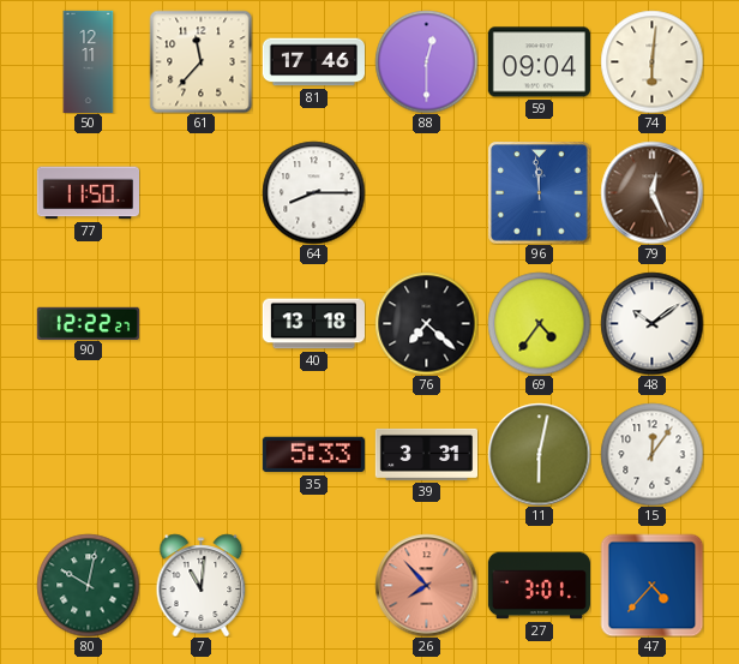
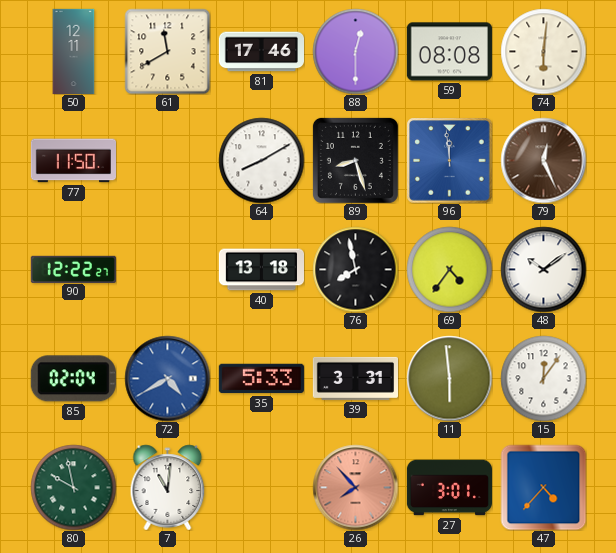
61: 11:37 -> 11:40 (167, 51)
59: 09:04 -> 08:08 (449, 52)
64: 8:15 -> 8:10 (261, 160)
89: none -> 8:27 (355, 160)
76: 7:22 -> 7:58 (355, 269)
85: none -> 02:04 (73, 379)
72: none -> 4:40 (167, 378)
11: 6:02 -> 5:59 (449, 378)
80: 10:02 -> 9:58 (73, 487)
